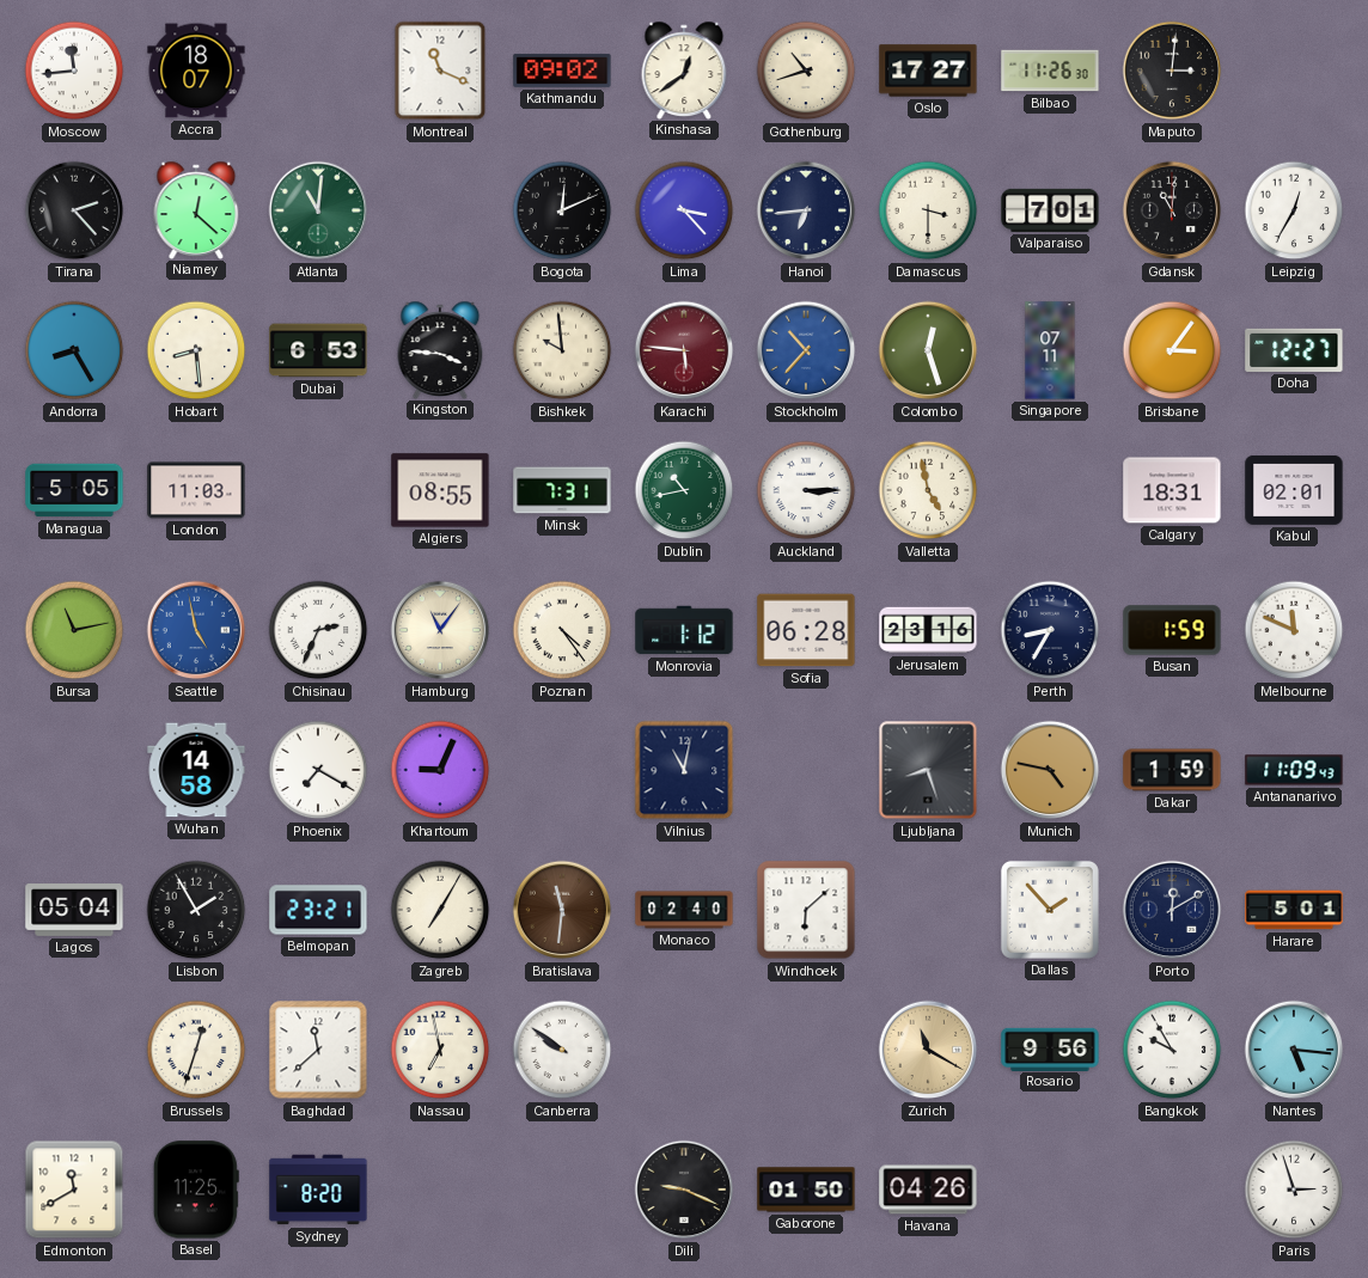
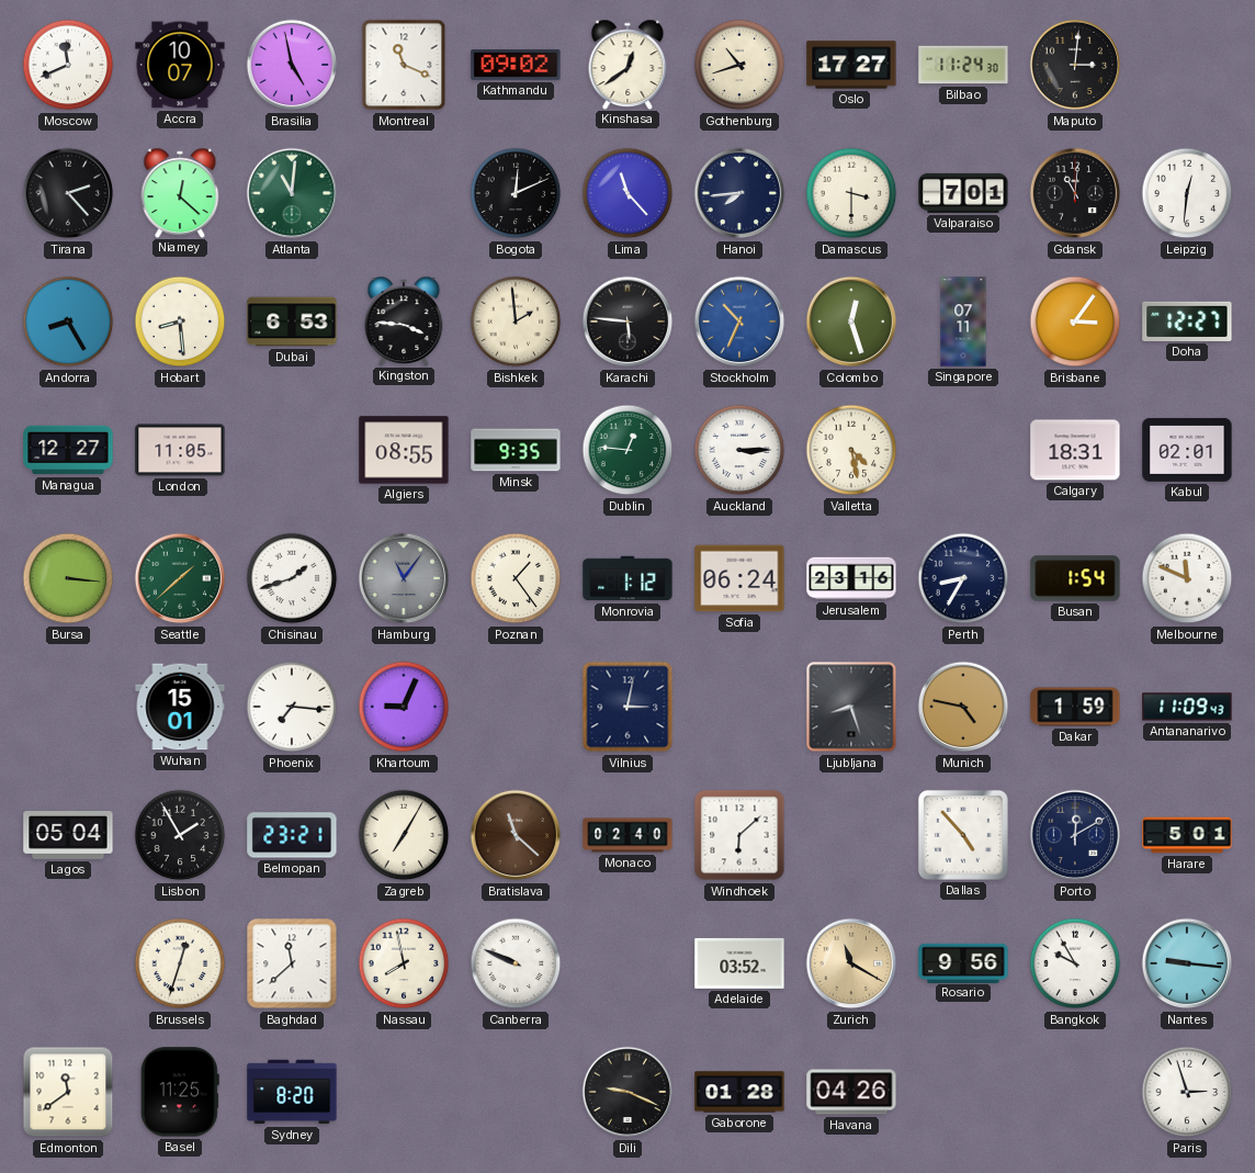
Moscow: 11:44 -> 11:41 (68, 65)
Accra: 18:07 -> 10:07 (180, 65)
Brasilia: none -> 4:58 (292, 65)
Bilbao: 11:26 -> 11:24 (963, 65)
Lima: 3:23 -> 11:23 (627, 193)
Hanoi: 6:44 -> 7:44 (739, 193)
Leipzig: 12:35 -> 12:31 (1187, 193)
Bishkek: 9:59 -> 1:59 (516, 322)
Karachi dial: burgundy -> black (627, 322)
Stockholm: 10:37 -> 10:34 (739, 322)
Managua: 5:05 -> 12:27 (68, 450)
London: 11:03 -> 11:05 (180, 450)
Minsk: 7:31 -> 9:35 (516, 450)
Dublin: 10:43 -> 12:46 (627, 450)
Valletta: 4:58 -> 4:28 (851, 450)
Bursa: 11:13 -> 3:16 (68, 578)
Seattle: 4:58 -> 1:38 (180, 578)
Seattle dial: blue -> green (180, 578)
Chisinau: 2:34 -> 1:42 (292, 578)
Hamburg dial: cream -> grey (404, 578)
Poznan: 4:24 -> 1:24 (516, 578)
Sofia: 06:28 -> 06:24 (739, 578)
Busan: 1:59 -> 1:54 (1075, 578)
Wuhan: 14:58 -> 15:01 (180, 707)
Phoenix: 7:20 -> 7:16 (292, 707)
Vilnius: 11:02 -> 3:02 (627, 707)
Bratislava: 11:31 -> 11:22 (516, 835)
Dallas: 1:53 -> 4:53 (963, 835)
Nassau: 6:58 -> 7:58 (404, 963)
Canberra: 9:51 -> 9:49 (516, 963)
Adelaide: none -> 03:52 (739, 963)
Nantes: 5:16 -> 9:16 (1187, 963)
Edmonton: 11:40 -> 11:39 (68, 1092)
Gaborone: 01:50 -> 01:28 (739, 1092)
